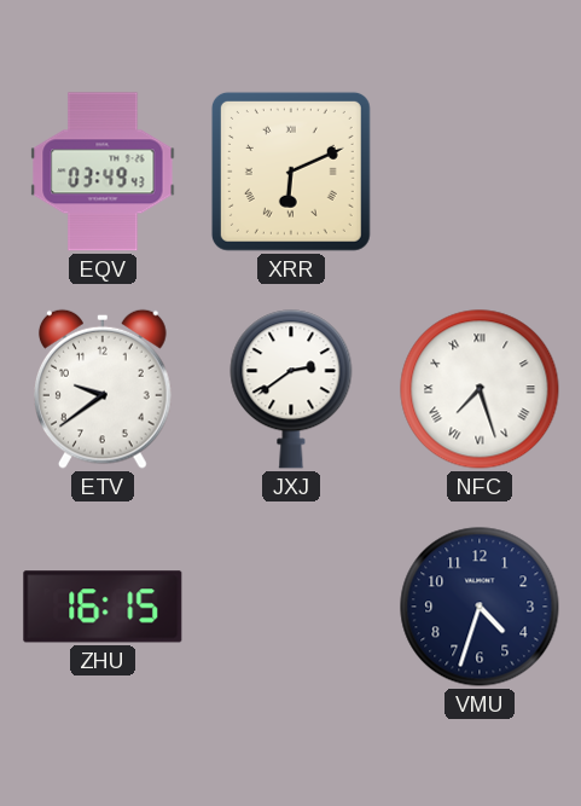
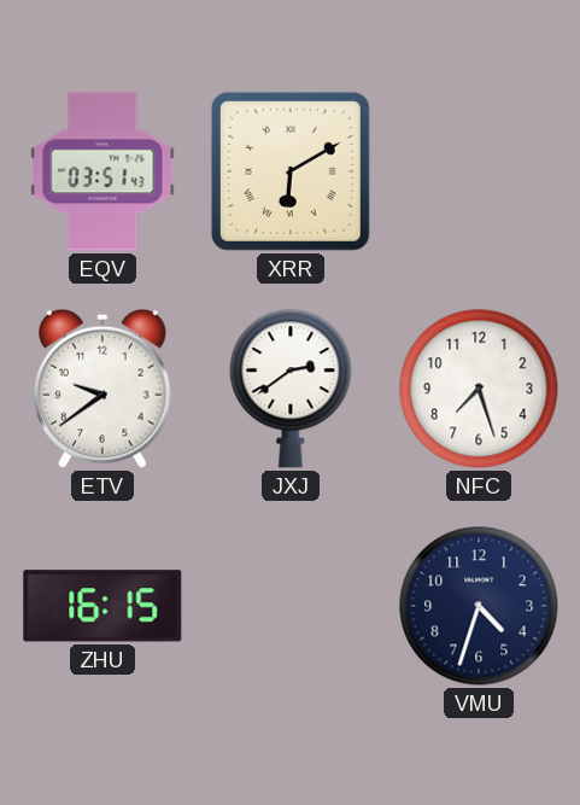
EQV: 03:49 -> 03:51 (102, 171)
XRR: 6:11 -> 6:10 (291, 171)
NFC numerals: Roman -> Arabic (479, 389)
